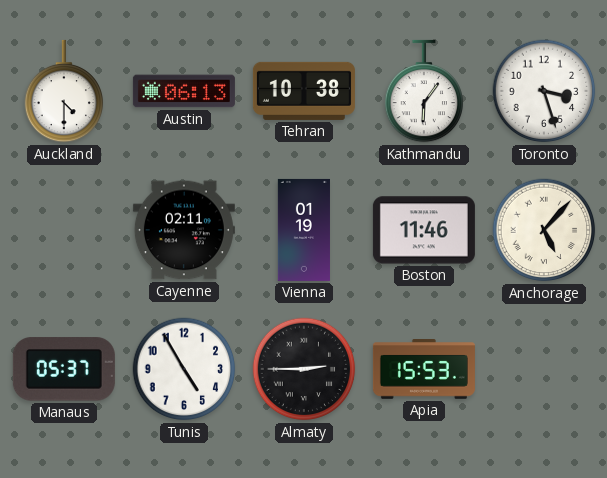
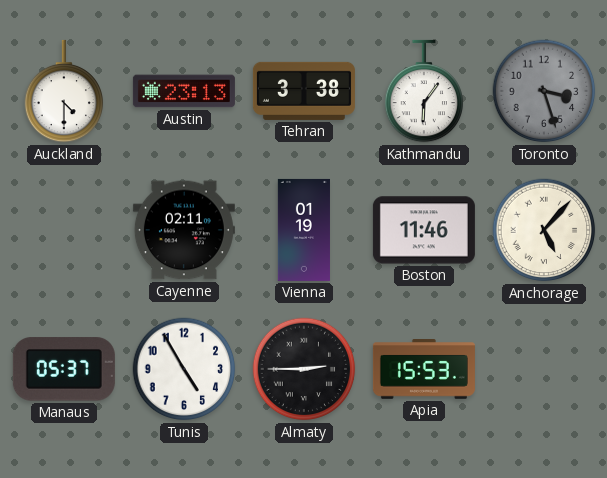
Austin: 06:13 -> 23:13 (184, 91)
Tehran: 10:38 -> 3:38 (304, 91)
Toronto dial: white -> grey (544, 91)
